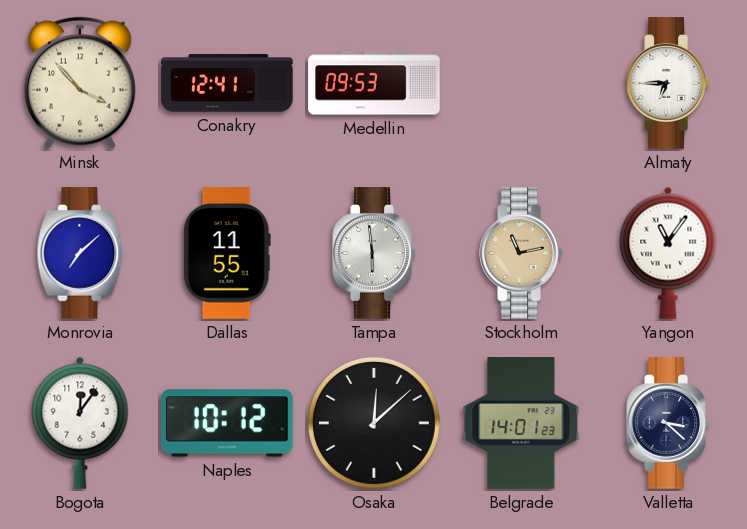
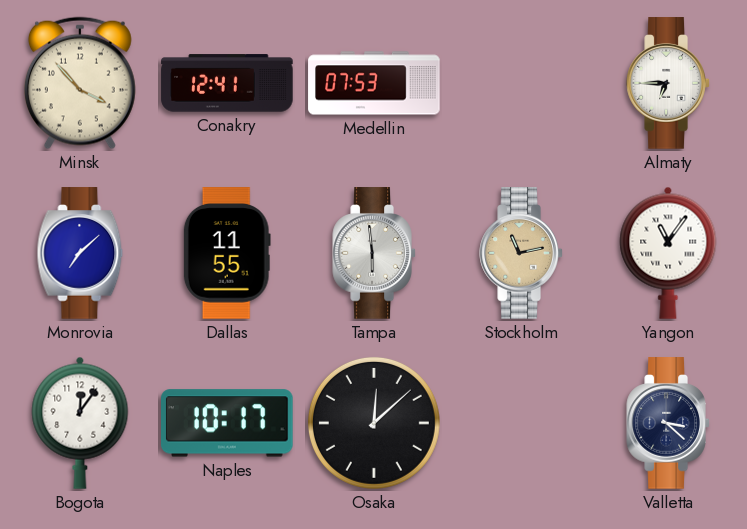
Medellin: 09:53 -> 07:53 (374, 83)
Naples: 10:12 -> 10:17 (228, 423)
Belgrade: 14:01 -> none (521, 423)
